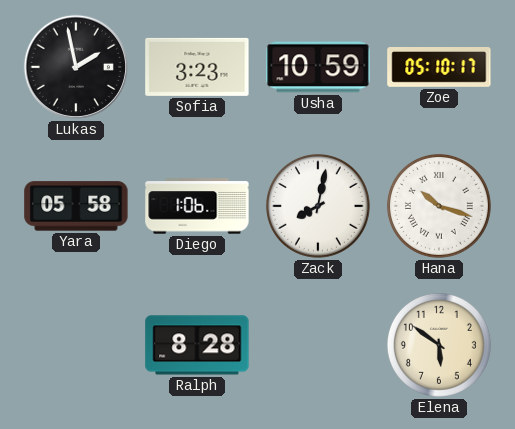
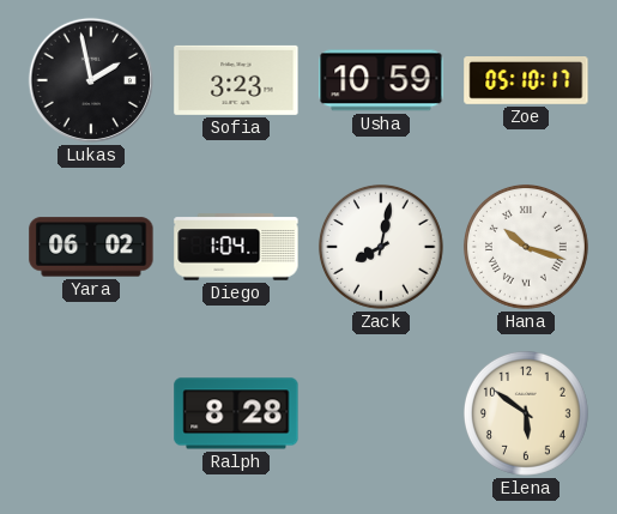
Yara: 05:58 -> 06:02 (91, 247)
Diego: 1:06 -> 1:04 (236, 247)
